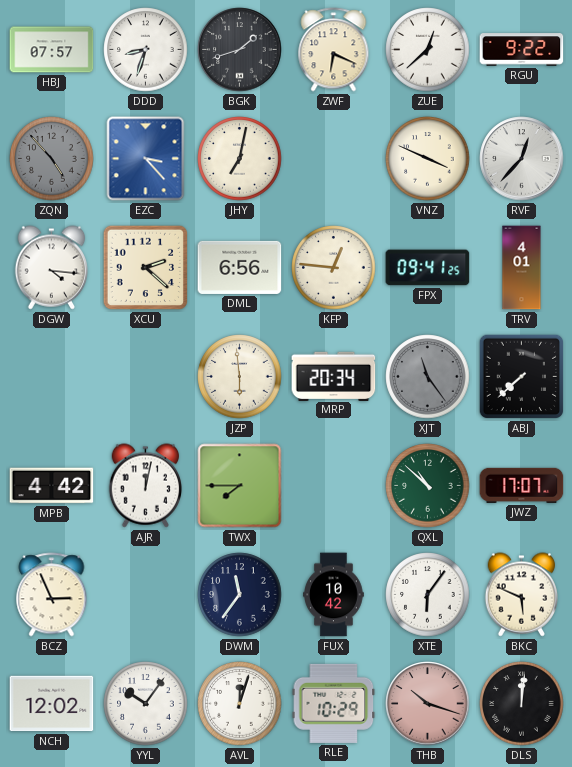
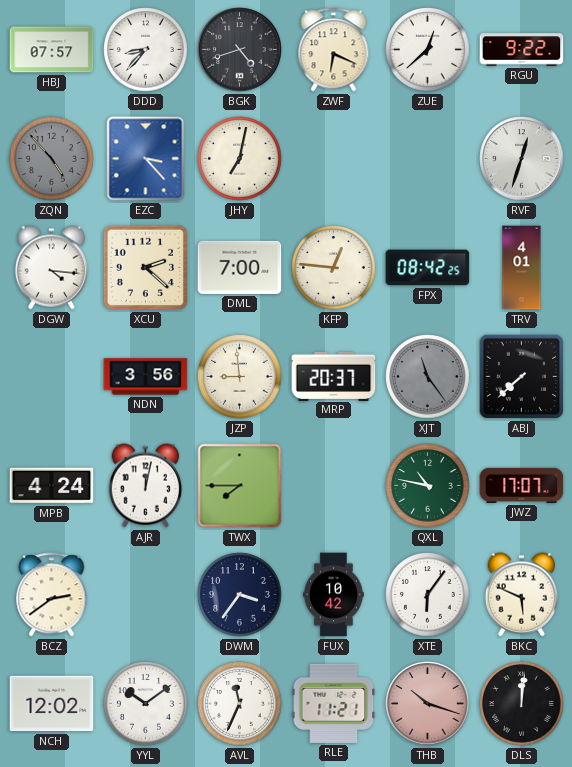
DDD: 8:33 -> 8:37 (146, 50)
BGK: 1:42 -> 4:42 (240, 50)
VNZ: 3:49 -> none (428, 159)
RVF: 12:37 -> 12:33 (522, 159)
DML: 6:56 -> 7:00 (240, 267)
FPX: 09:41 -> 08:42 (428, 268)
NDN: none -> 3:56 (146, 377)
JZP: 5:59 -> 8:59 (240, 377)
MRP: 20:34 -> 20:37 (334, 376)
MPB: 4:42 -> 4:24 (52, 486)
QXL: 10:52 -> 10:47 (428, 486)
BCZ: 2:56 -> 2:39 (52, 595)
DWM: 11:36 -> 3:36 (240, 595)
YYL: 10:06 -> 10:09 (146, 704)
AVL: 12:03 -> 11:34 (240, 704)
RLE: 10:29 -> 11:21 (334, 703)
